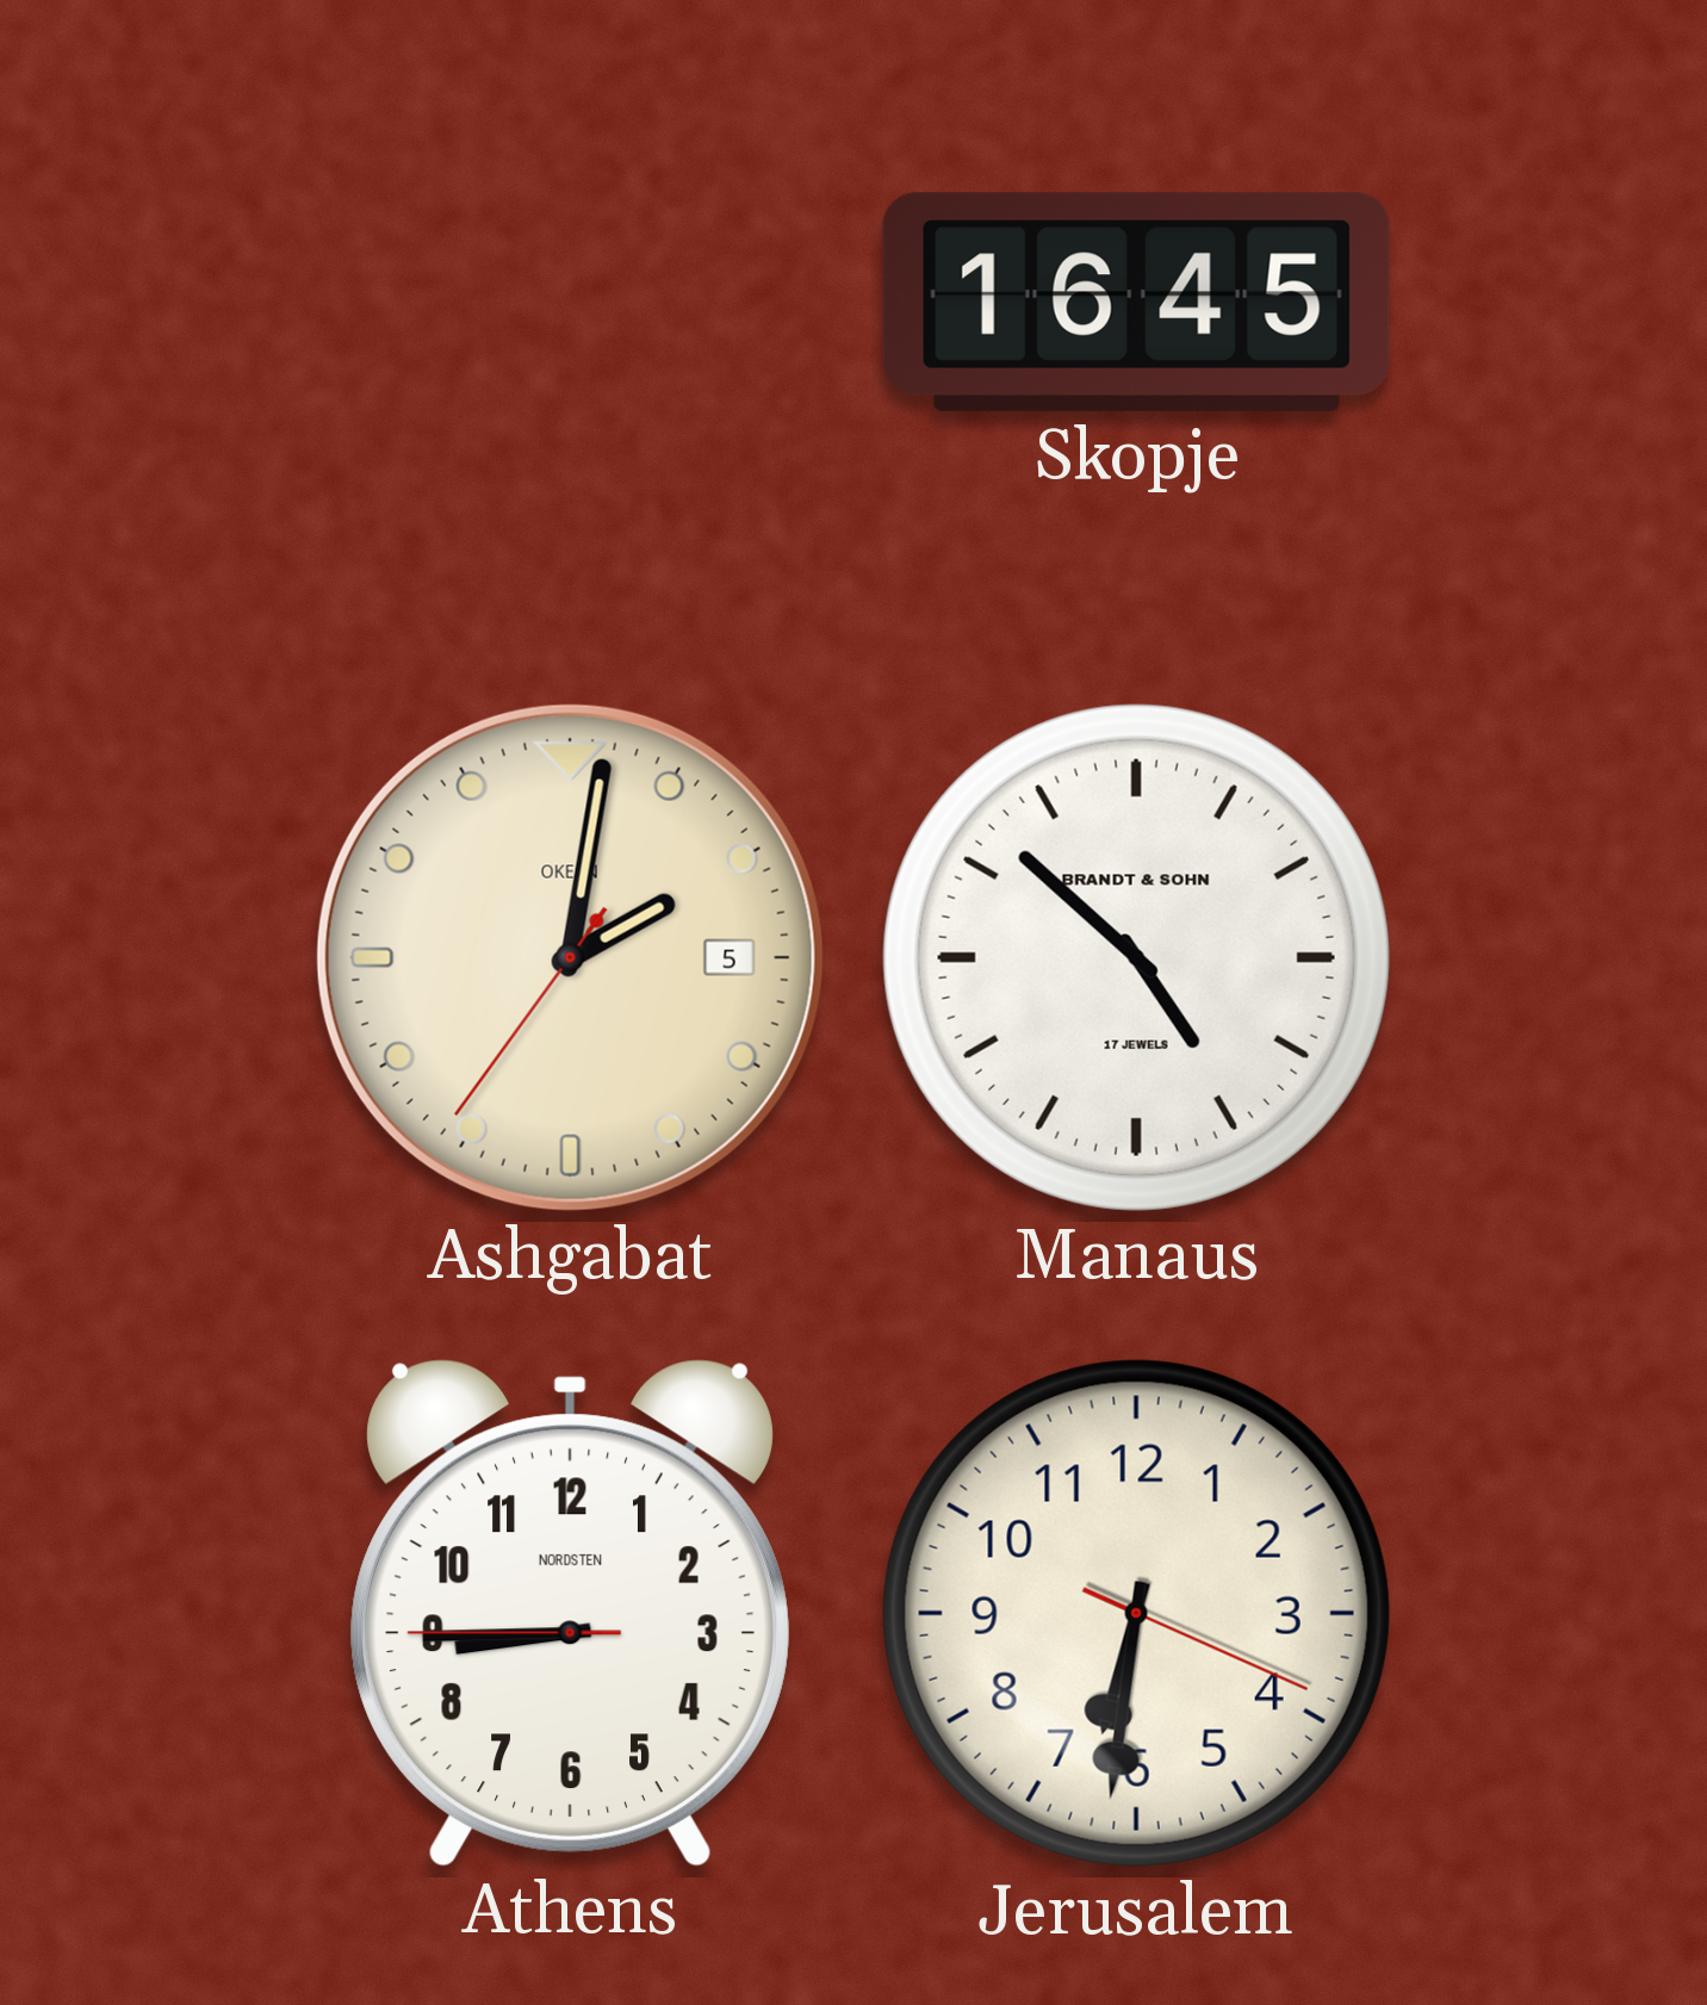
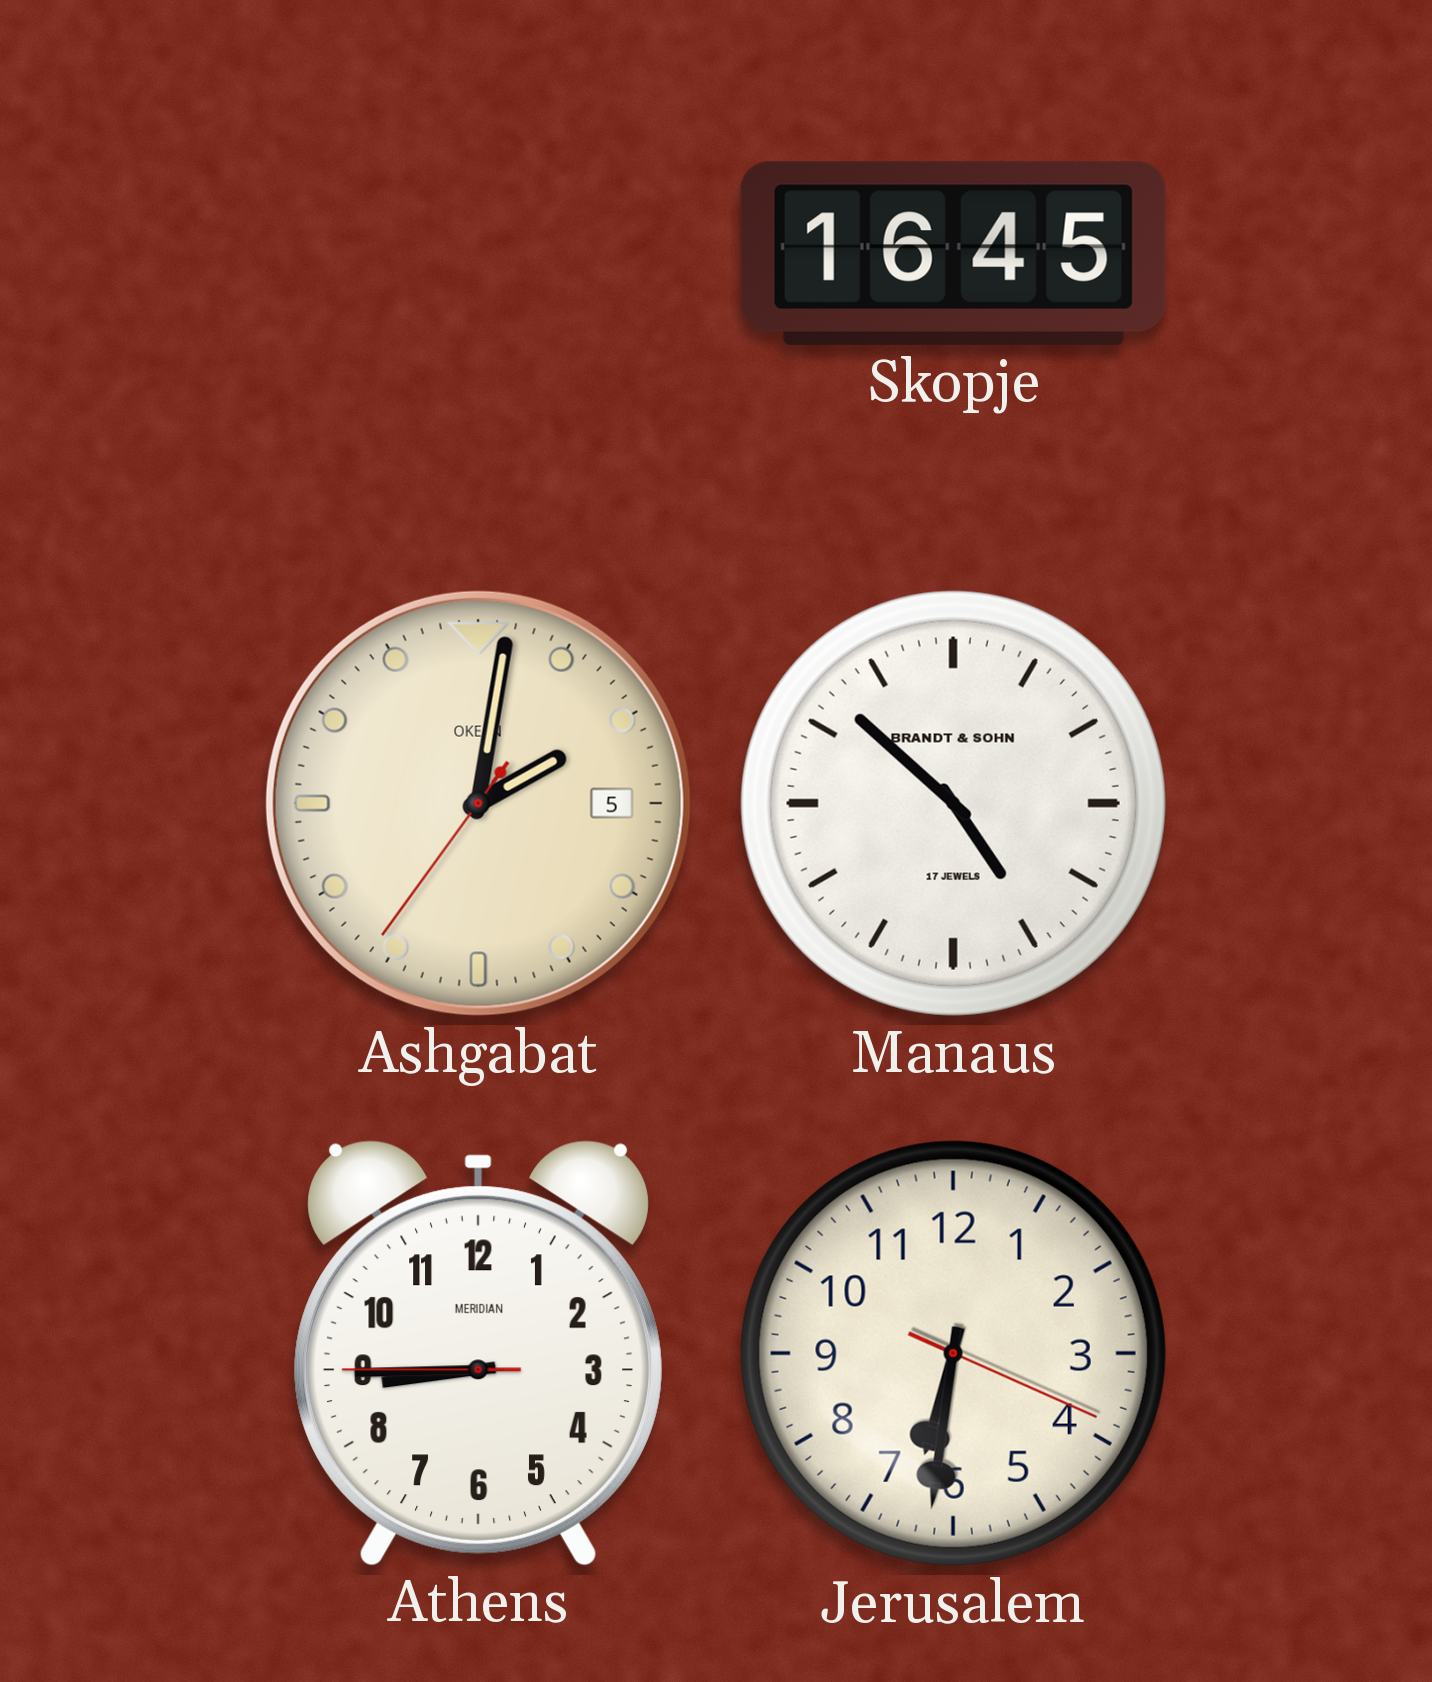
Athens brand: NORDSTEN -> MERIDIAN (478, 1353)
